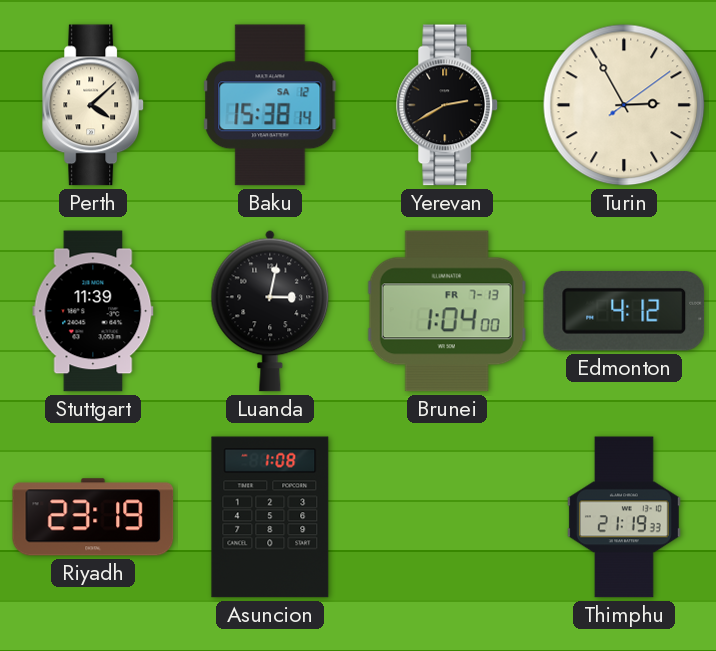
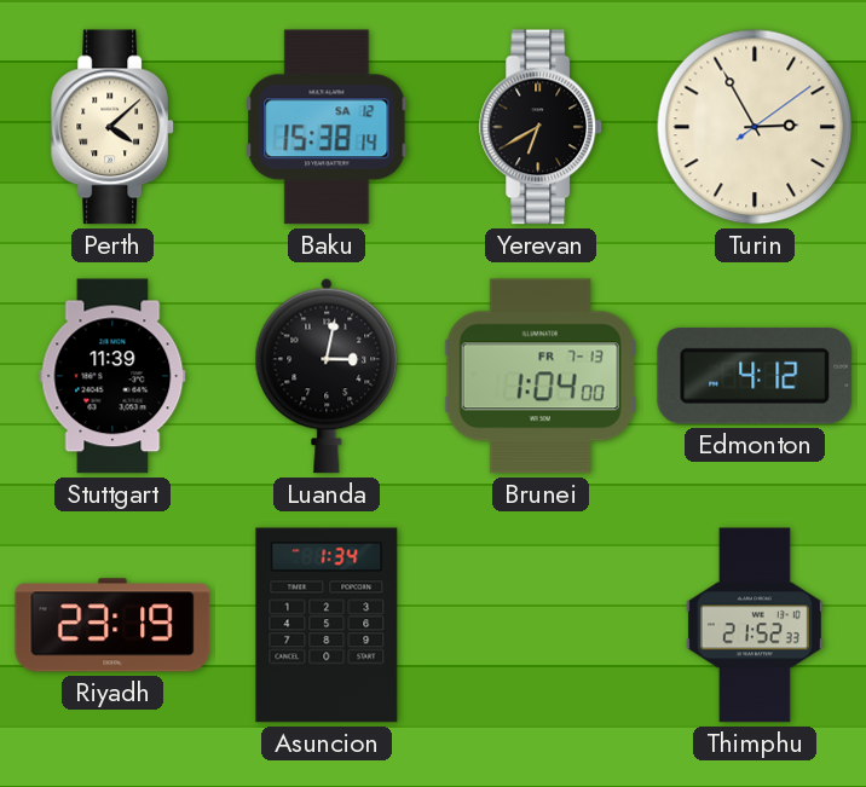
Yerevan: 2:40 -> 6:40 (542, 127)
Asuncion: 1:08 -> 1:34 (327, 625)
Thimphu: 21:19 -> 21:52 (755, 625)
